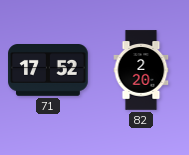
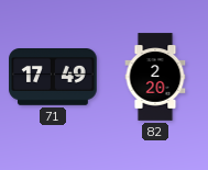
71: 17:52 -> 17:49 (53, 78)
